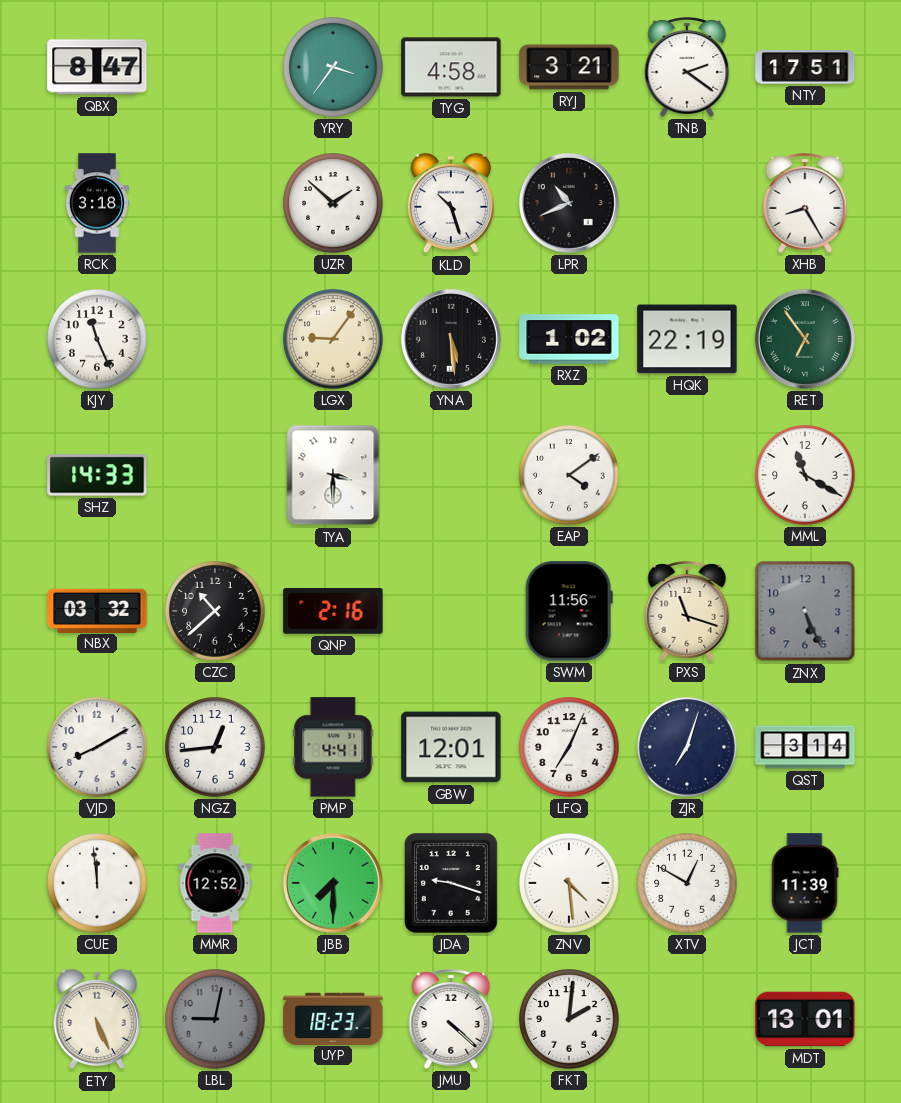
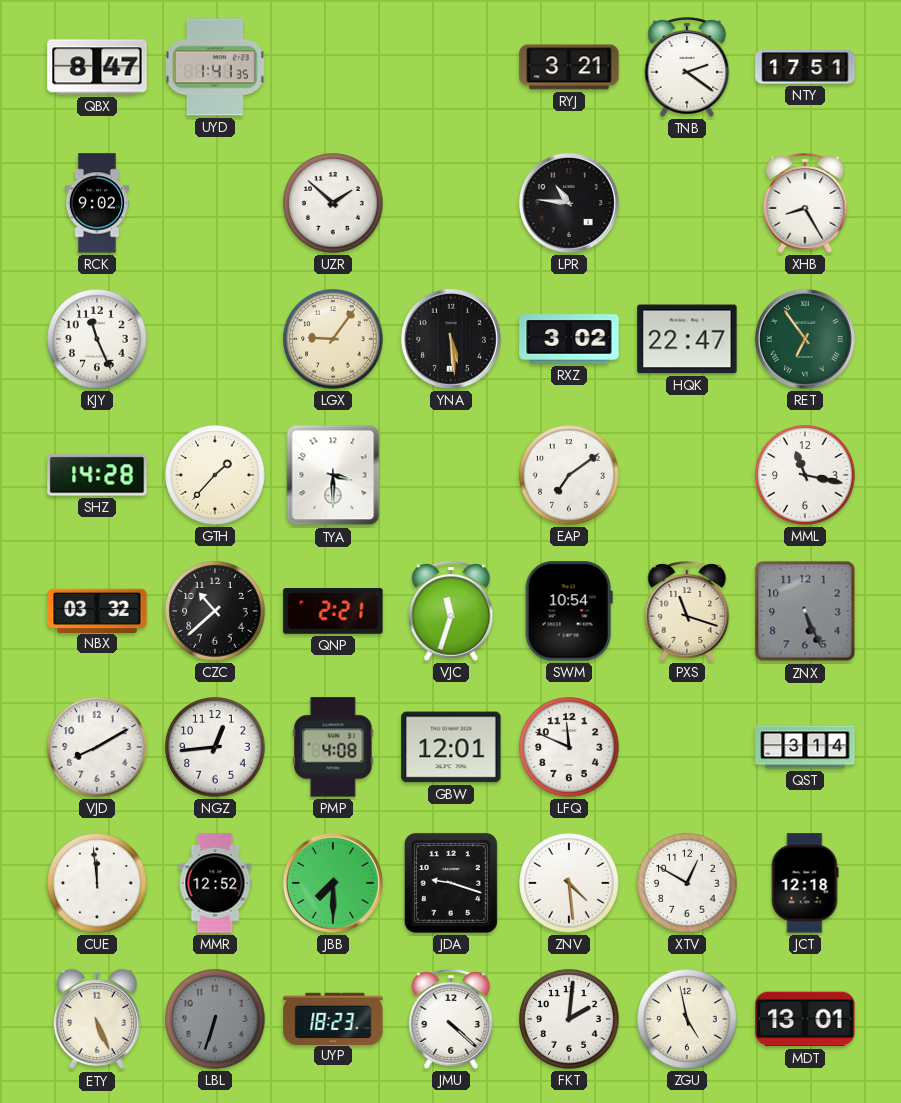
UYD: none -> 1:41 (215, 67)
YRY: 3:36 -> none (333, 67)
TYG: 4:58 -> none (451, 67)
RCK: 3:18 -> 9:02 (96, 203)
KLD: 10:27 -> none (451, 203)
LPR: 10:41 -> 10:46 (569, 203)
RXZ: 1:02 -> 3:02 (569, 339)
HQK: 22:19 -> 22:47 (687, 339)
SHZ: 14:33 -> 14:28 (97, 475)
GTH: none -> 1:37 (215, 475)
EAP: 4:09 -> 7:09 (569, 475)
MML: 11:20 -> 11:17 (805, 475)
QNP: 2:16 -> 2:21 (333, 611)
VJC: none -> 11:33 (451, 611)
SWM: 11:56 -> 10:54 (569, 611)
PMP: 4:41 -> 4:08 (333, 747)
LFQ: 7:04 -> 11:49 (569, 747)
ZJR: 7:03 -> none (687, 747)
JCT: 11:39 -> 12:18 (805, 883)
LBL: 9:02 -> 6:33 (215, 1019)
ZGU: none -> 4:58 (687, 1019)
